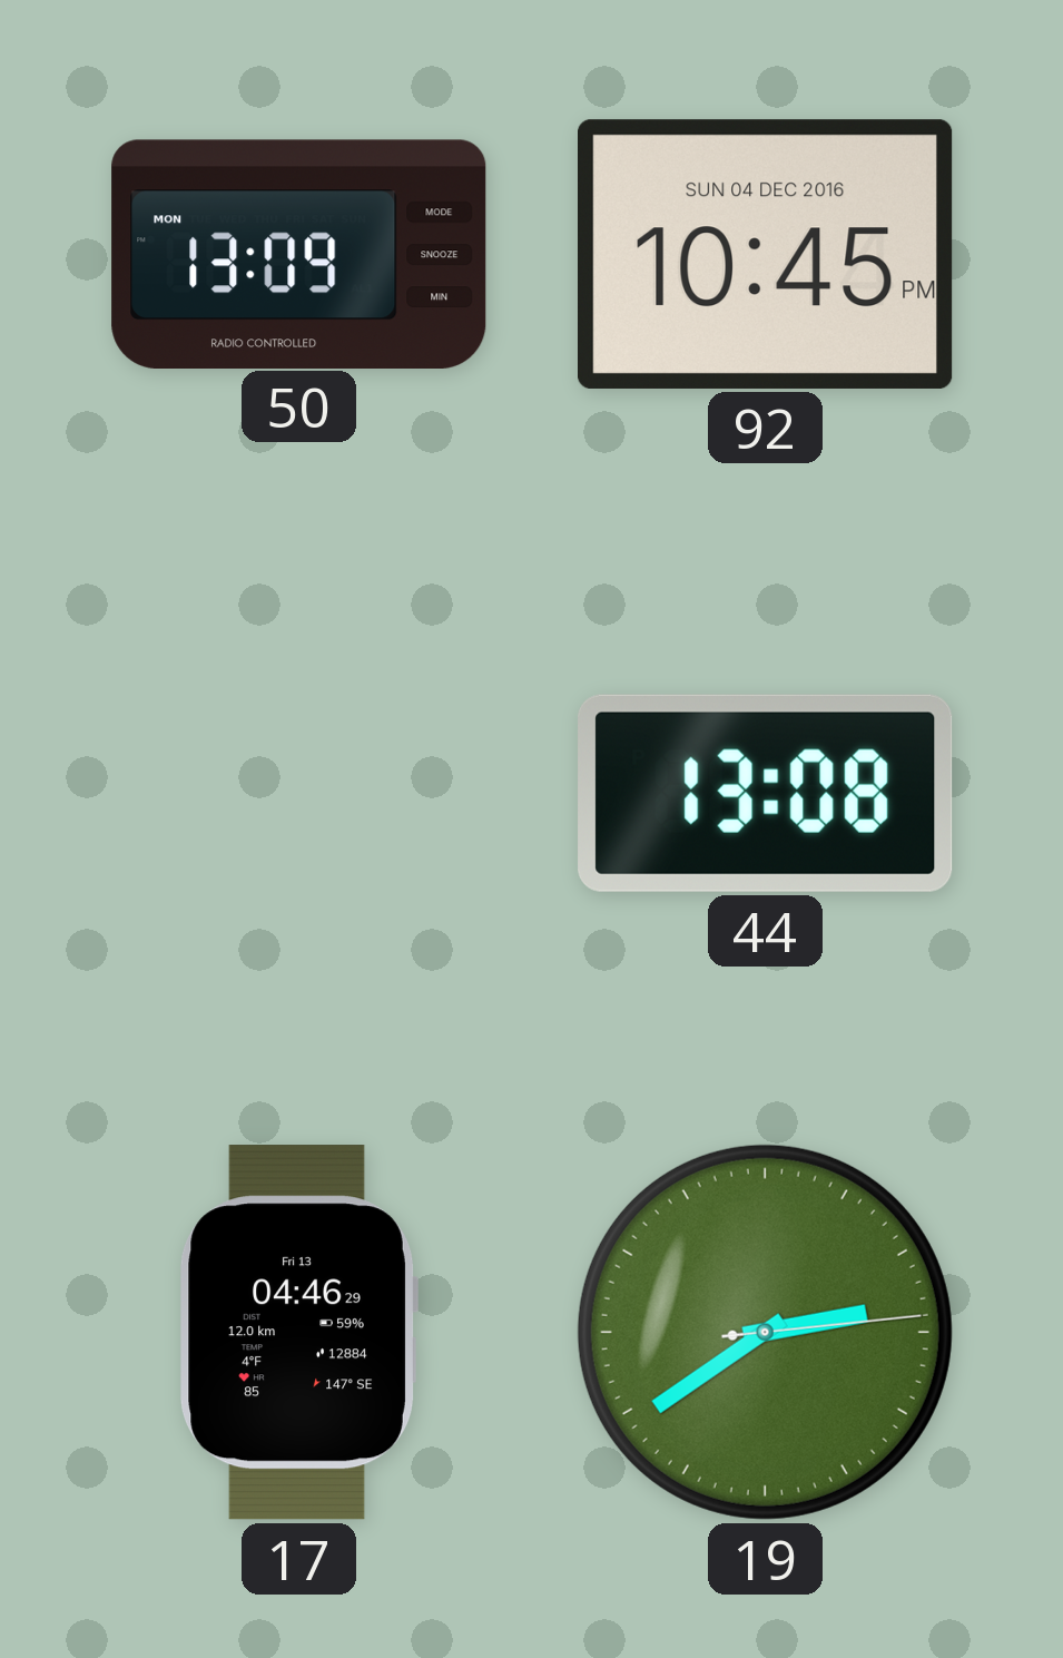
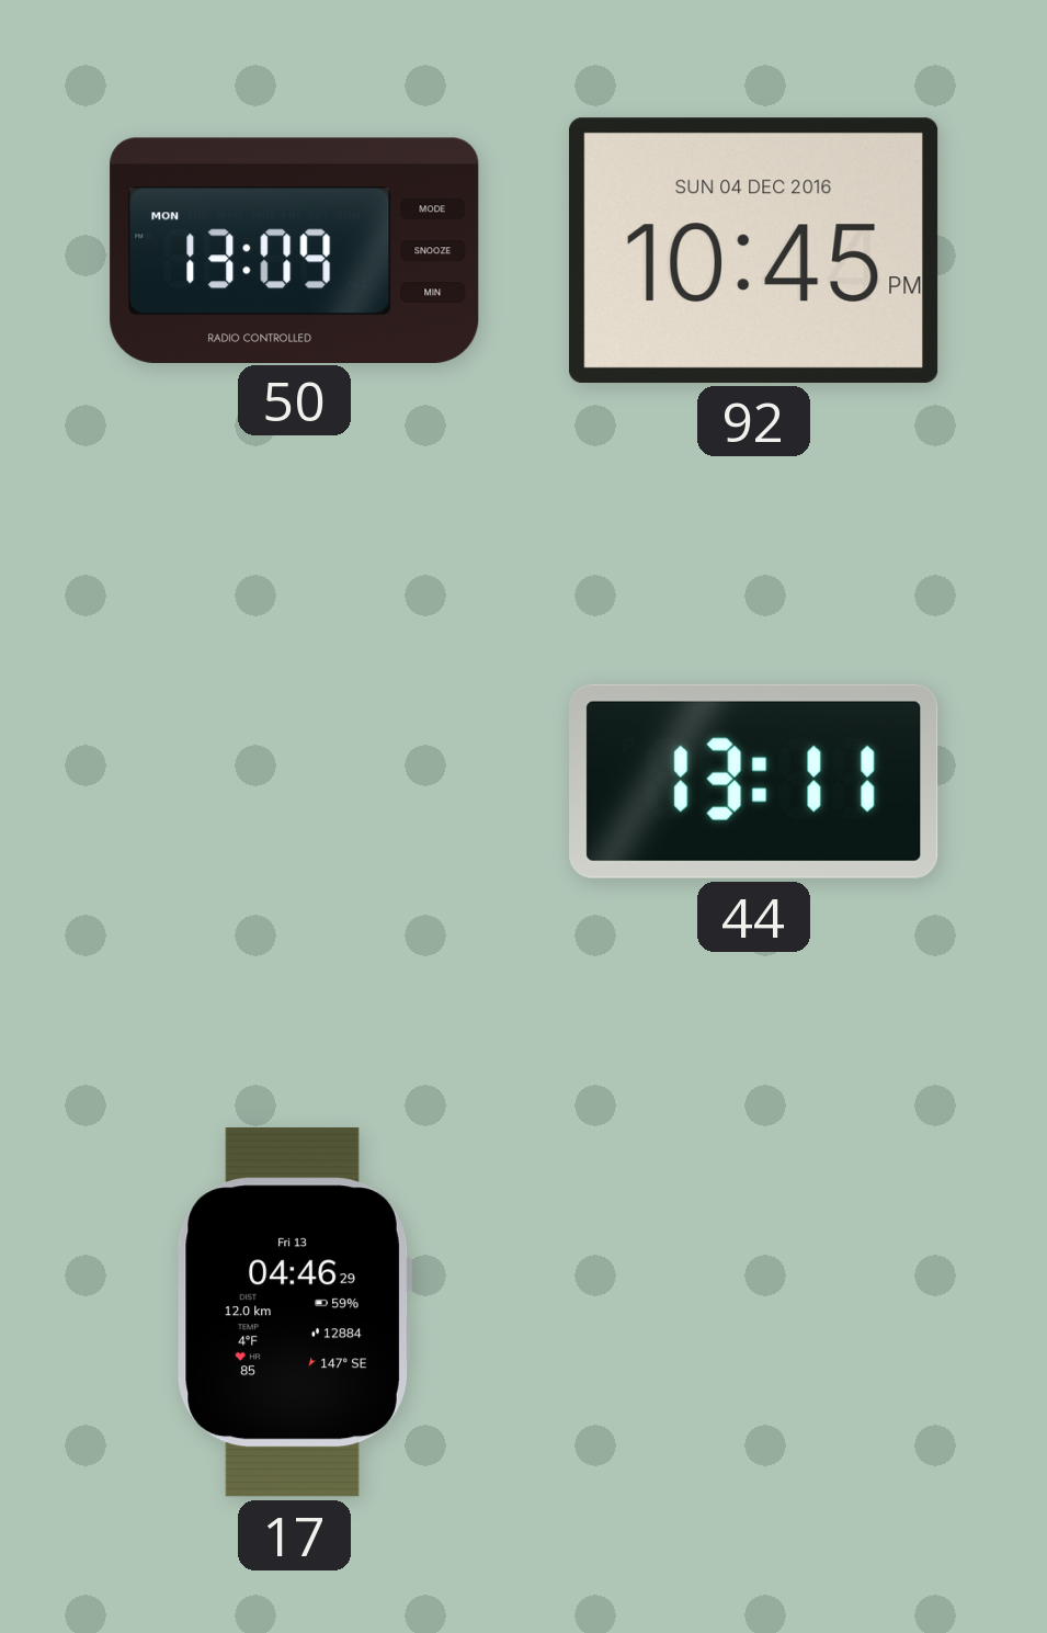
44: 13:08 -> 13:11 (754, 781)
19: 2:39 -> none (765, 1332)
